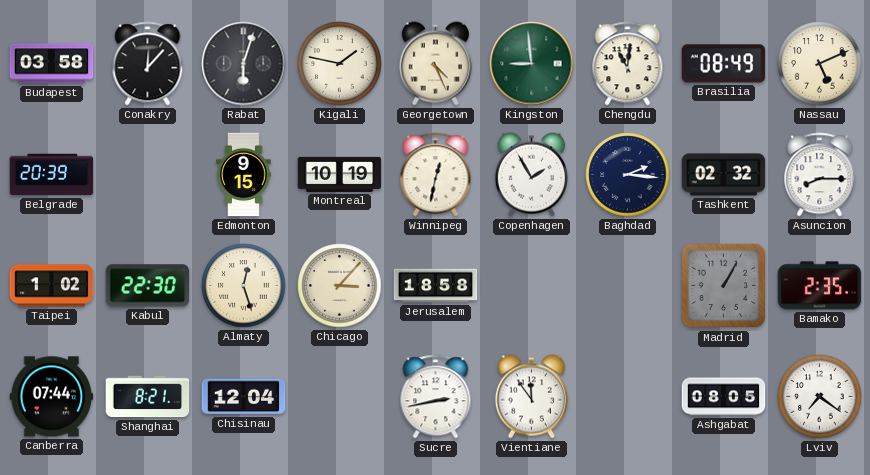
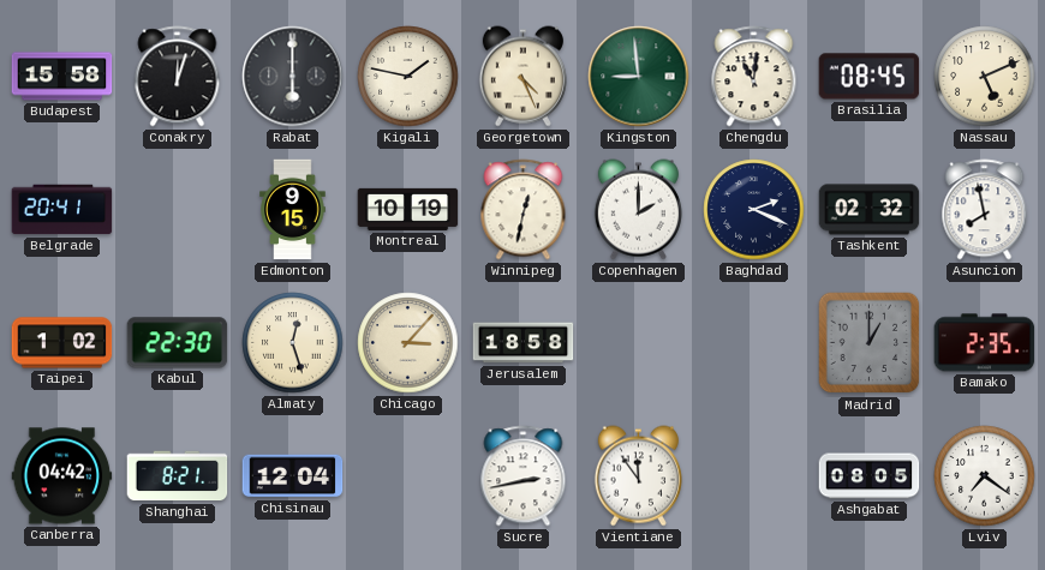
Budapest: 03:58 -> 15:58 (62, 77)
Conakry: 12:07 -> 12:03 (178, 77)
Rabat: 6:03 -> 6:00 (293, 77)
Brasilia: 08:49 -> 08:45 (870, 77)
Belgrade: 20:39 -> 20:41 (62, 210)
Copenhagen: 1:55 -> 2:00 (638, 210)
Baghdad: 2:16 -> 2:19 (754, 210)
Asuncion: 8:15 -> 7:58 (985, 210)
Madrid: 1:05 -> 1:00 (870, 343)
Canberra: 07:44 -> 04:42 (62, 476)
